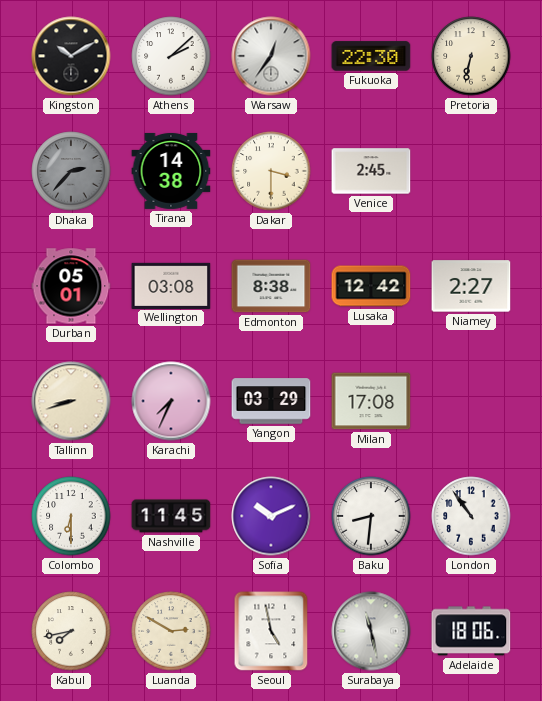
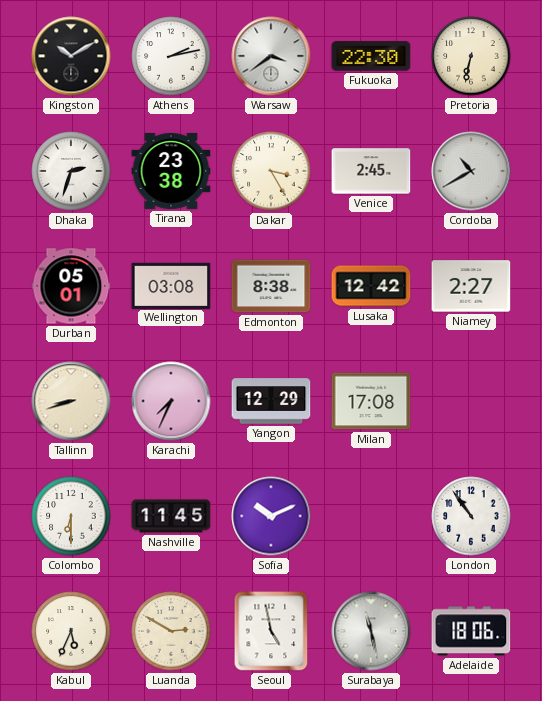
Athens: 2:08 -> 2:13 (171, 56)
Warsaw: 12:36 -> 3:39 (271, 56)
Dhaka: 2:37 -> 2:33 (71, 171)
Dhaka dial: grey -> white (71, 171)
Tirana: 14:38 -> 23:38 (171, 171)
Dakar: 3:30 -> 3:25 (271, 171)
Cordoba: none -> 10:40 (471, 171)
Yangon: 03:29 -> 12:29 (271, 401)
Baku: 8:31 -> none (371, 516)
Kabul: 7:43 -> 5:34 (71, 631)
